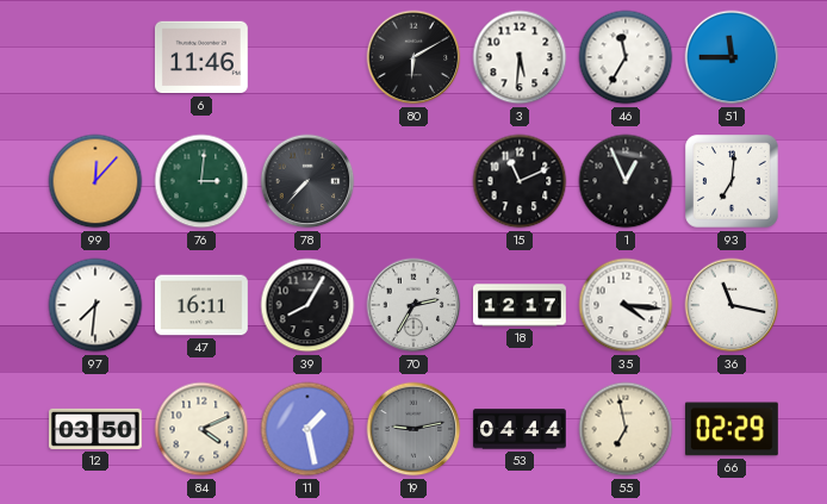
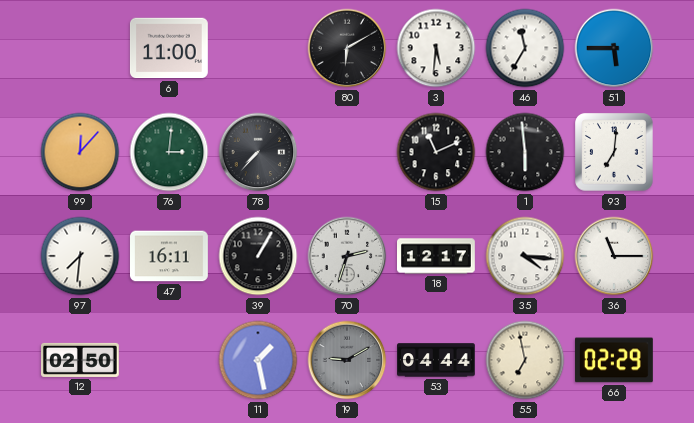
6: 11:46 -> 11:00 (169, 48)
51: 11:45 -> 5:45 (614, 48)
1: 12:56 -> 5:59 (525, 152)
39: 8:05 -> 1:05 (258, 256)
70: 2:35 -> 2:33 (347, 256)
36: 11:17 -> 11:15 (614, 256)
12: 03:50 -> 02:50 (81, 360)
84: 4:11 -> none (201, 429)
19: 9:13 -> 9:10 (347, 360)
